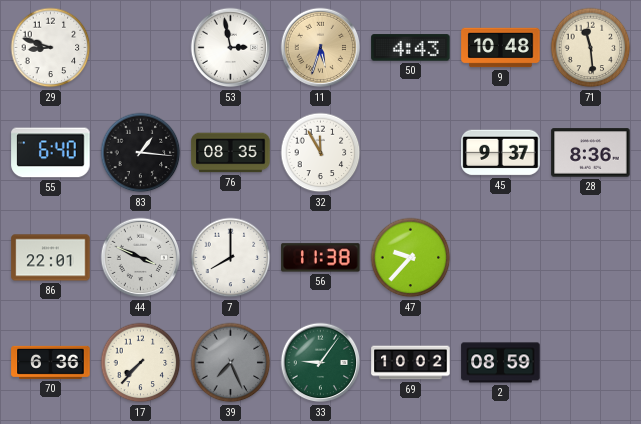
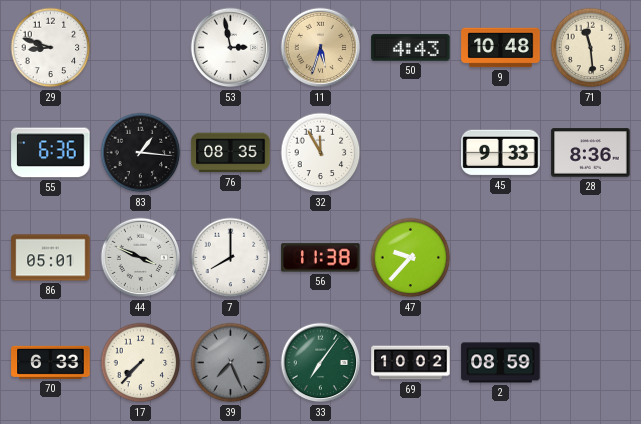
55: 6:40 -> 6:36 (51, 153)
45: 9:37 -> 9:33 (501, 153)
86: 22:01 -> 05:01 (51, 258)
70: 6:36 -> 6:33 (51, 362)
33: 9:06 -> 7:06 (321, 363)
